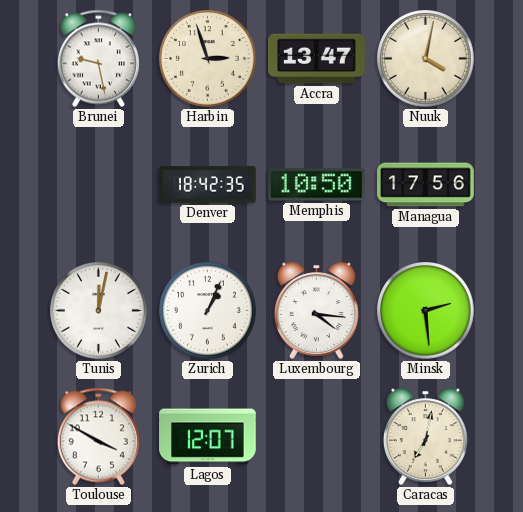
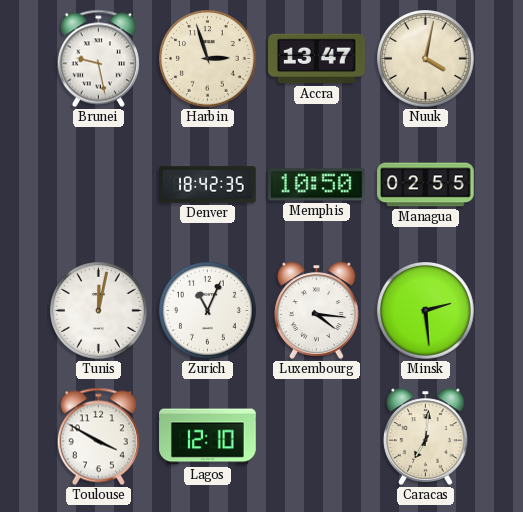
Managua: 17:56 -> 02:55 (426, 185)
Zurich: 1:04 -> 11:04 (208, 311)
Lagos: 12:07 -> 12:10 (208, 437)
Caracas: 7:02 -> 7:01 (425, 436)
